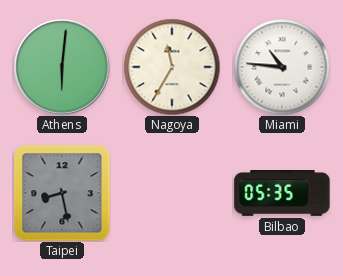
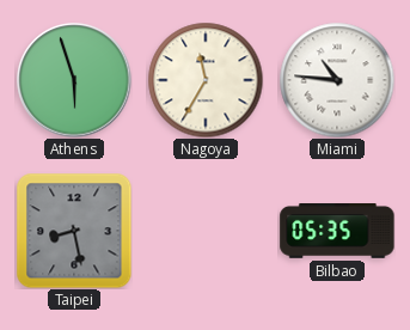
Athens: 6:01 -> 5:57 (74, 80)
